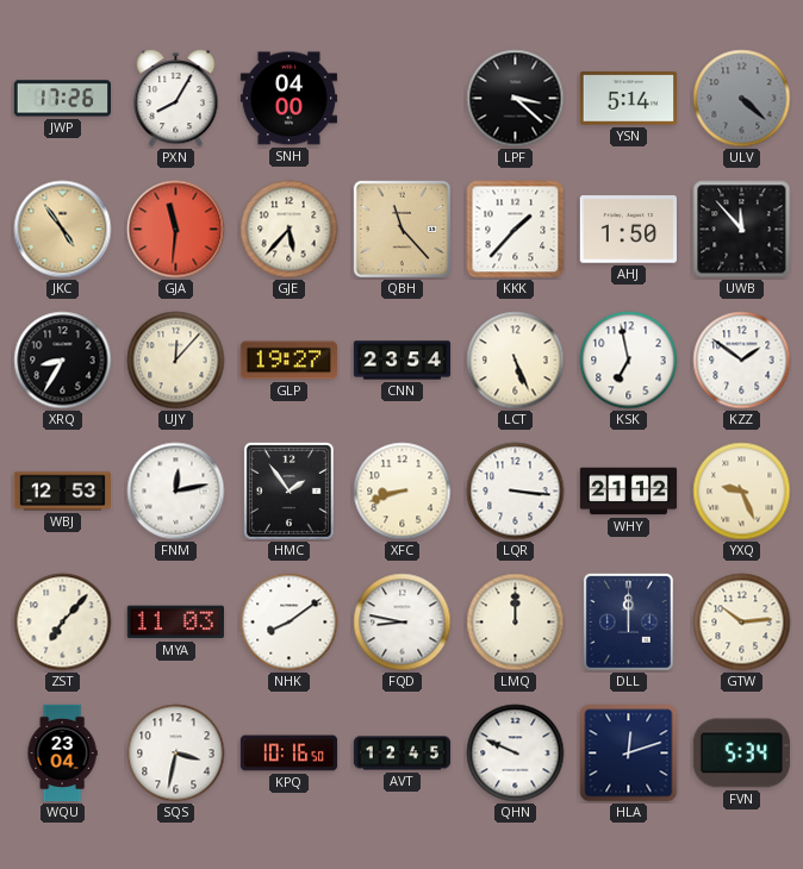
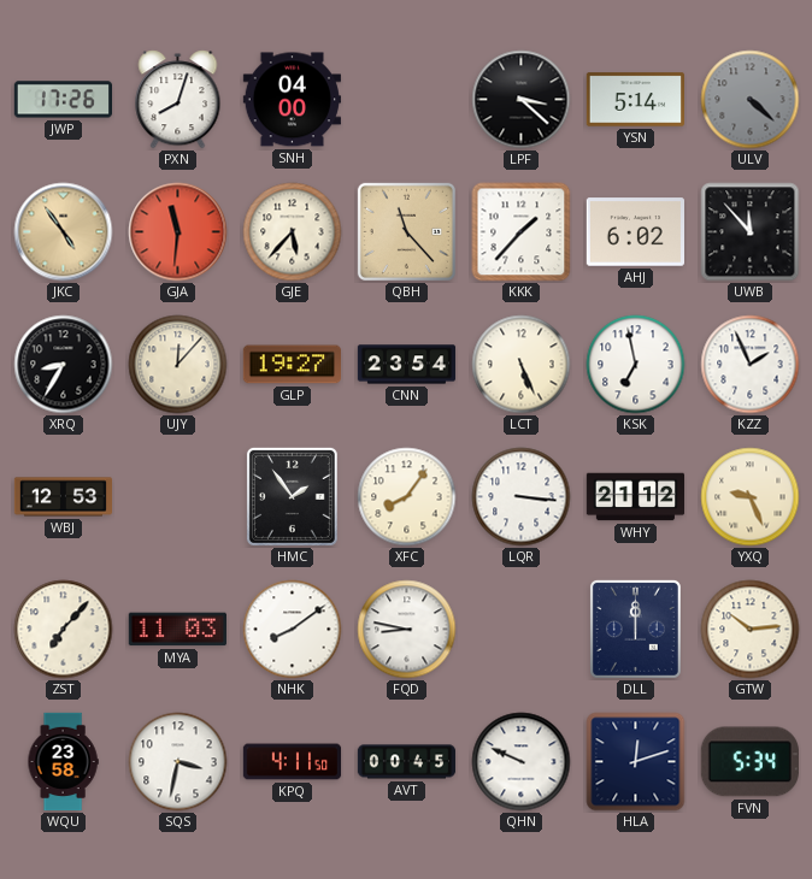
PXN: 8:05 -> 8:03 (178, 100)
AHJ: 1:50 -> 6:02 (635, 232)
KZZ: 1:51 -> 1:56 (751, 365)
FNM: 12:13 -> none (176, 492)
XFC: 8:42 -> 8:06 (407, 497)
LMQ: 12:00 -> none (516, 623)
WQU: 23:04 -> 23:58 (63, 762)
KPQ: 10:16 -> 4:11 (293, 762)
AVT: 12:45 -> 00:45 (407, 762)
